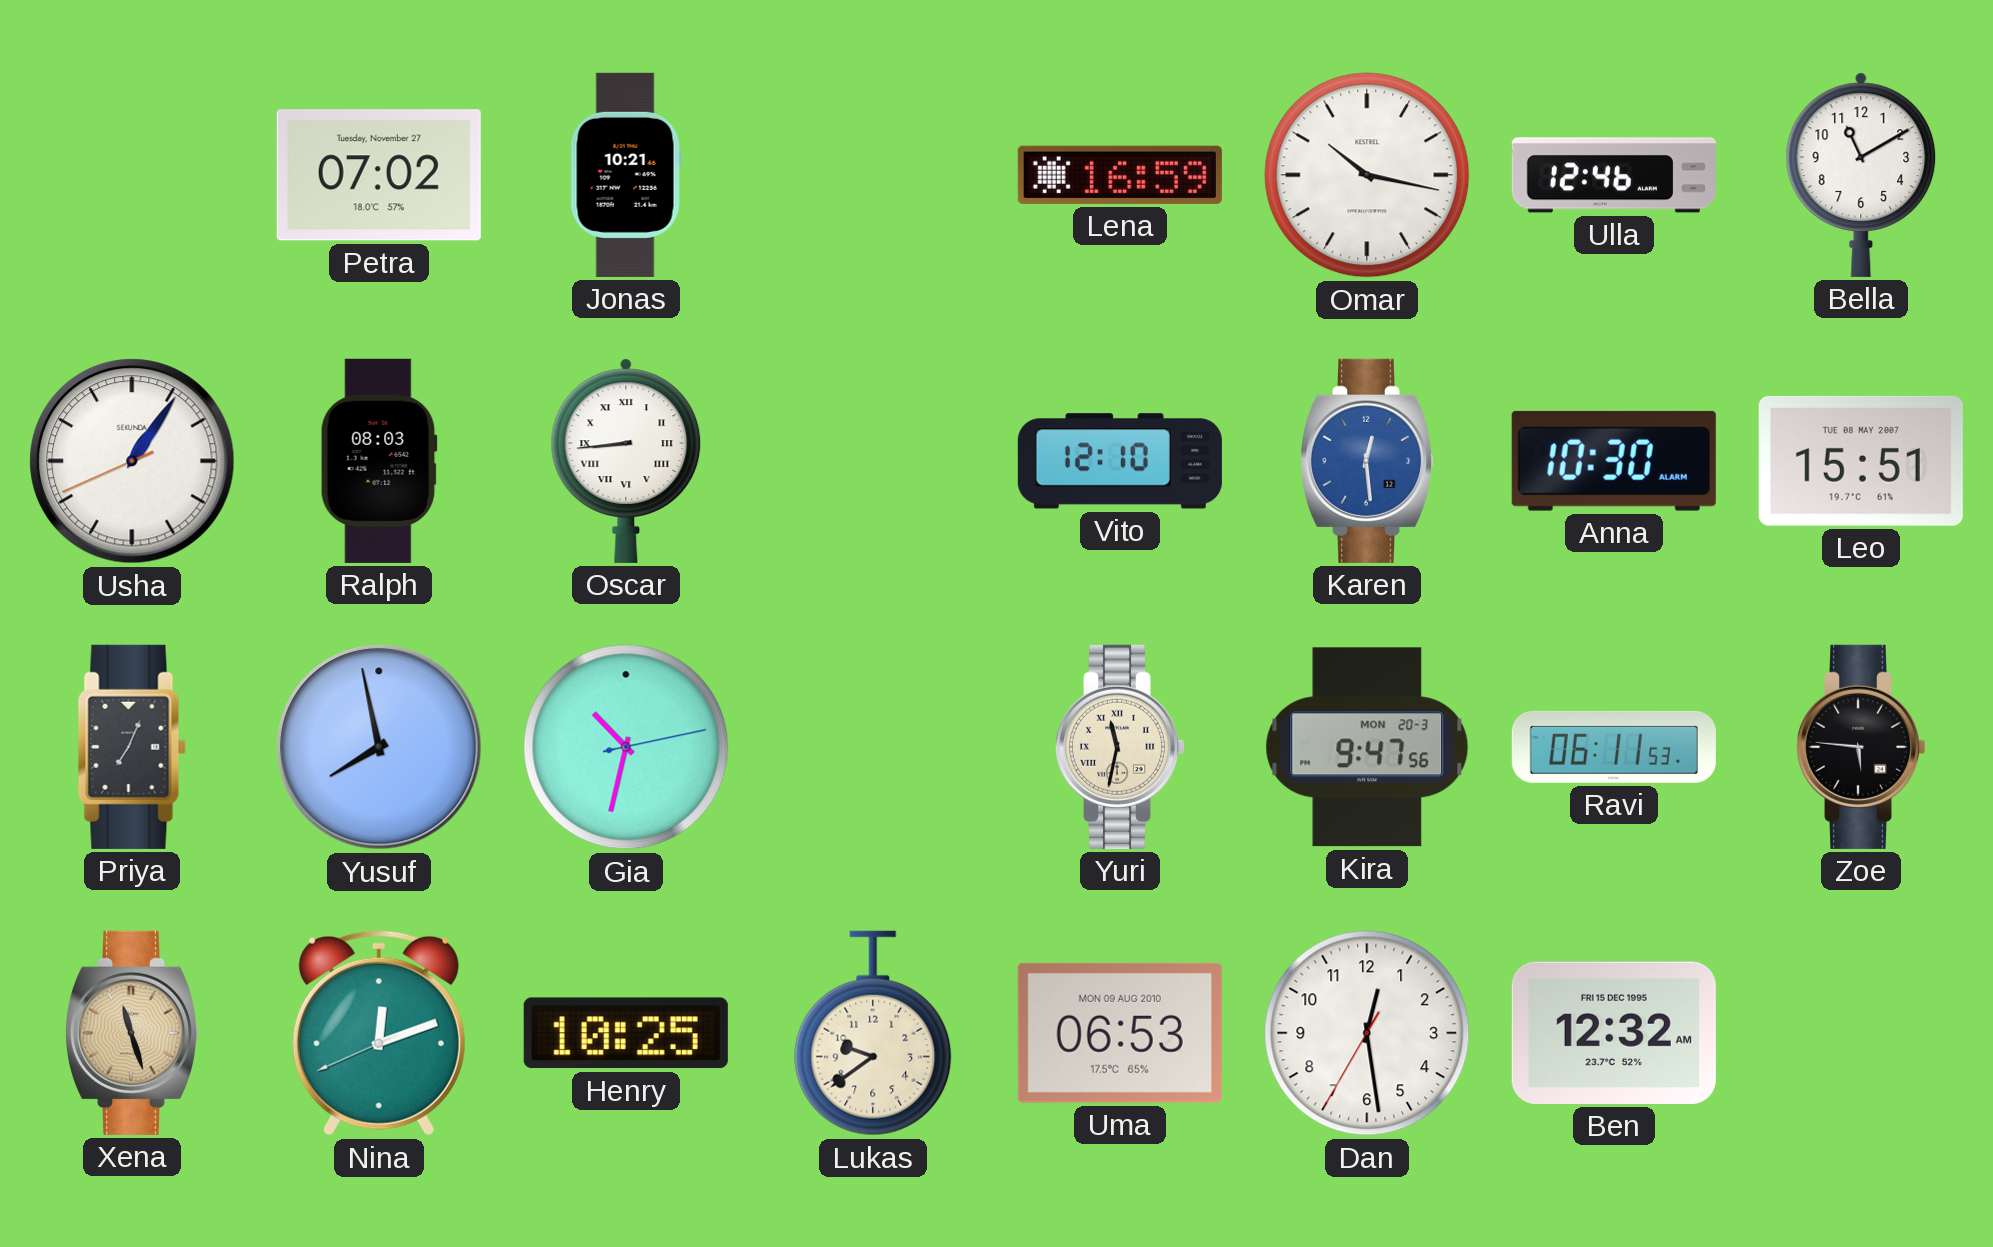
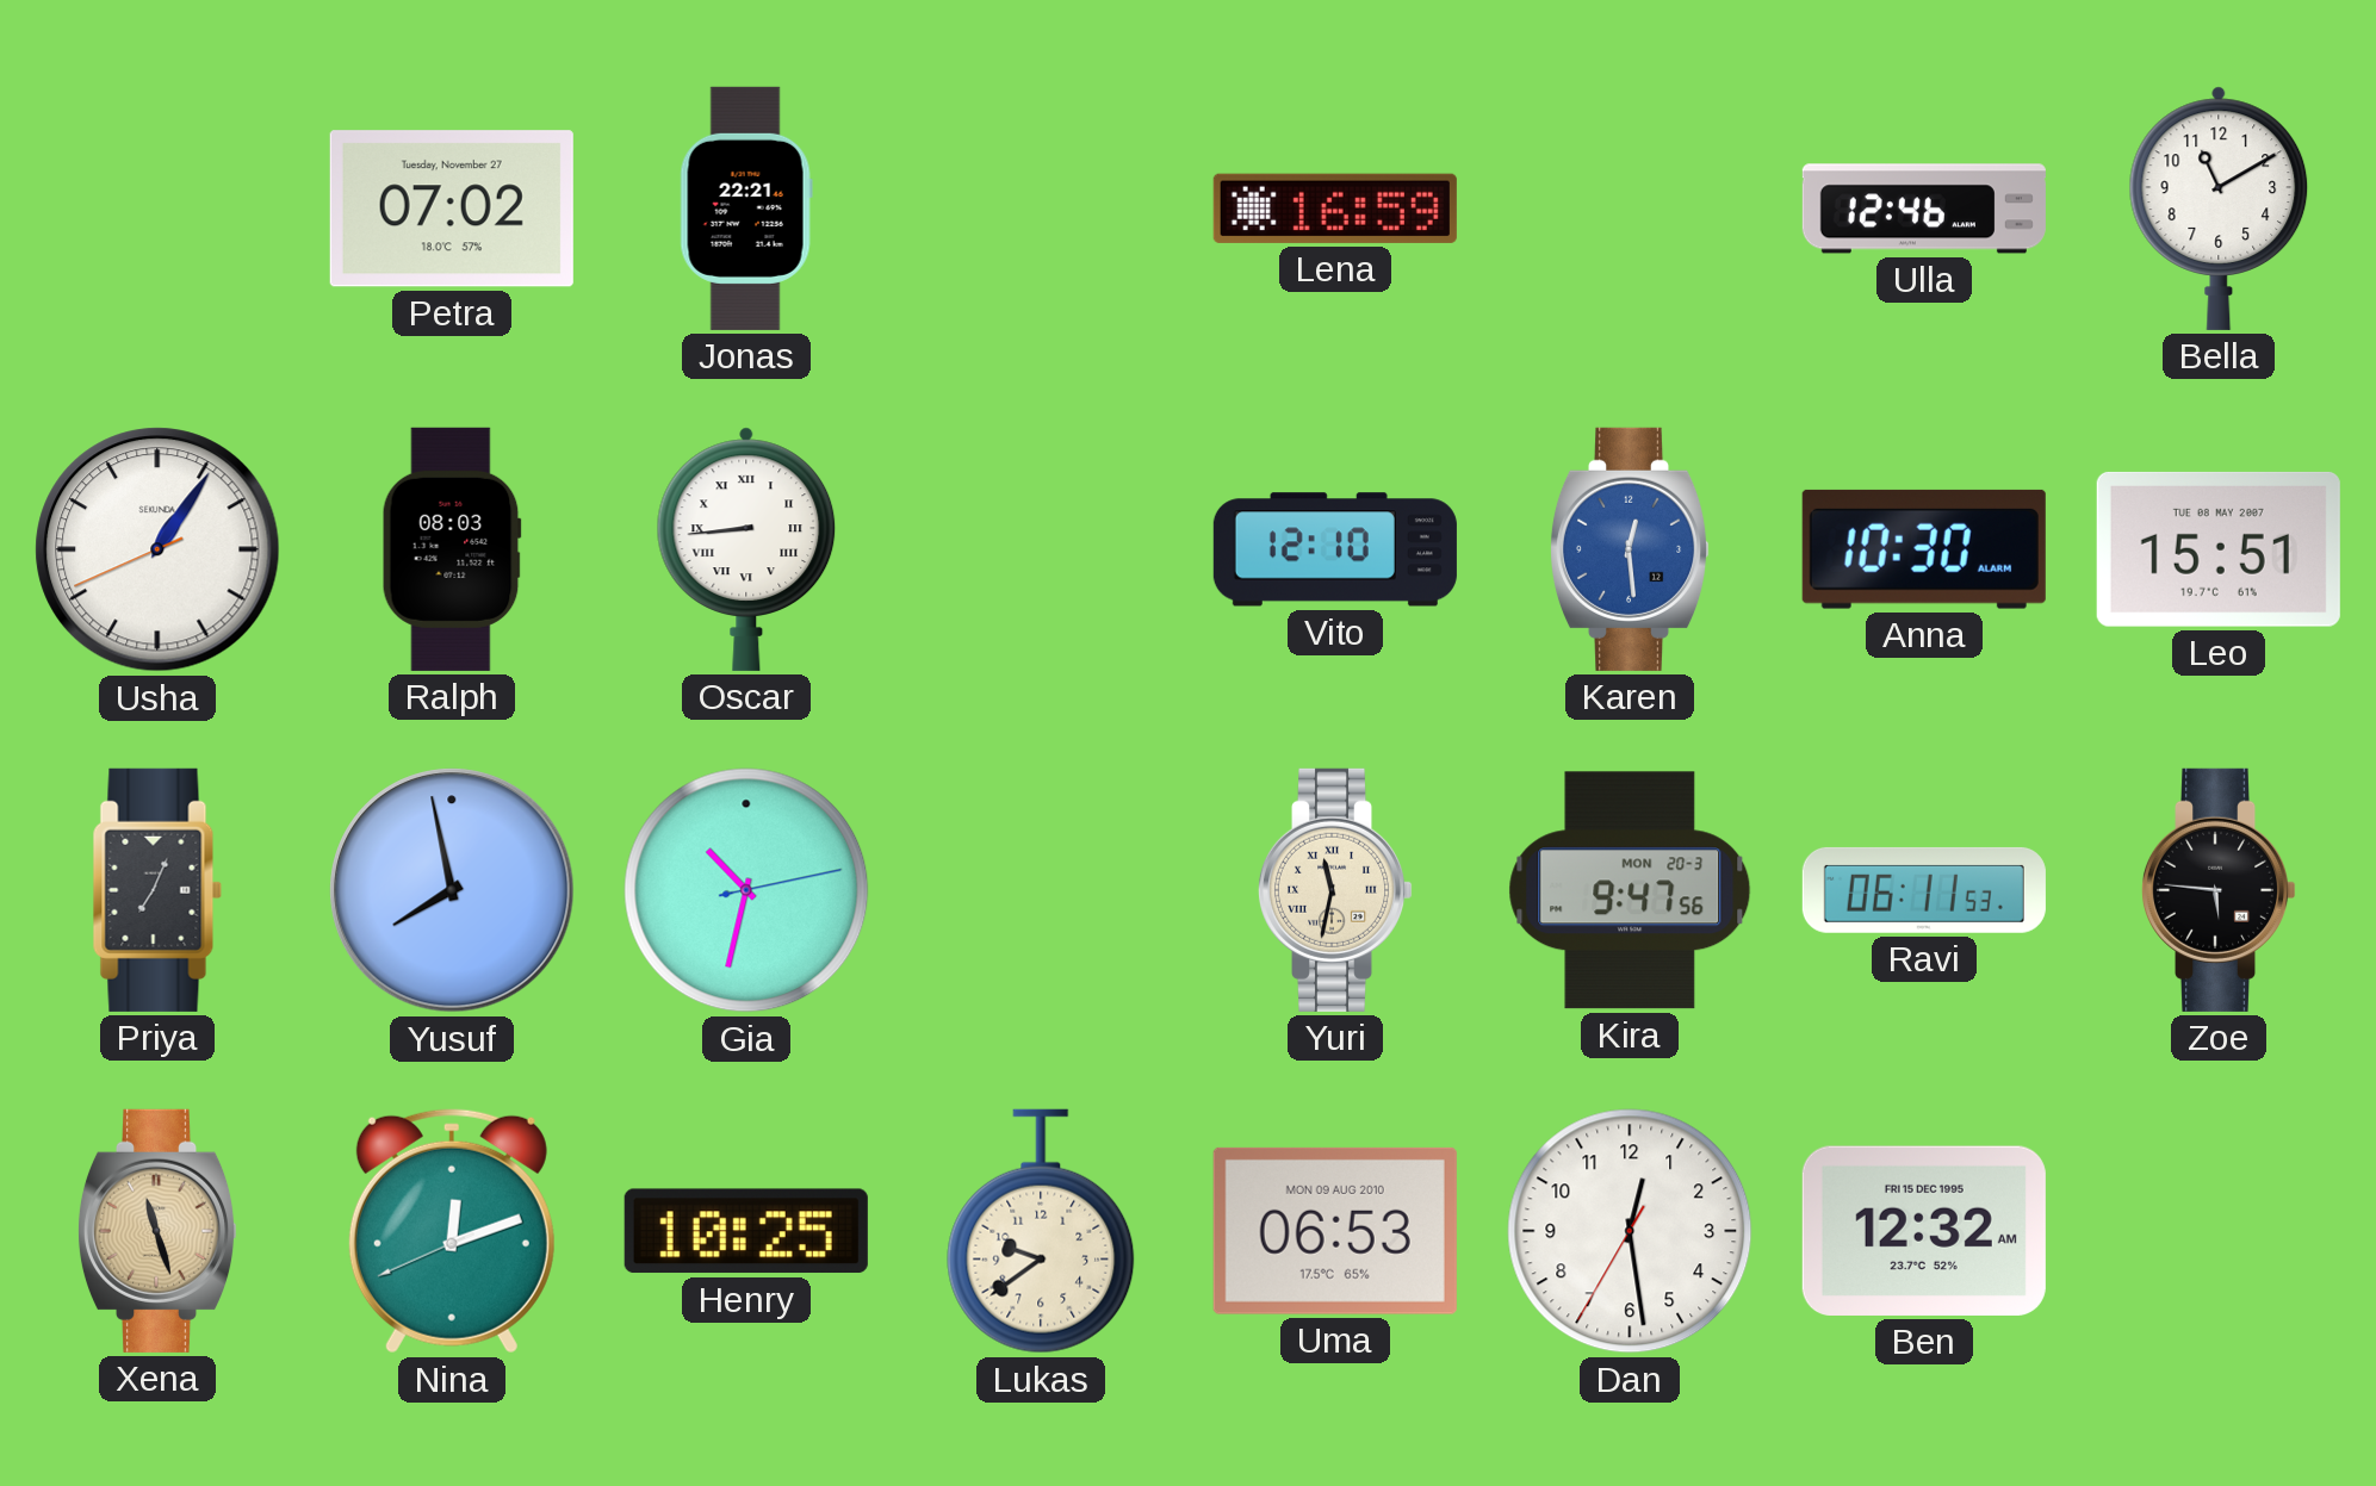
Jonas: 10:21 -> 22:21 (746, 209)
Omar: 10:17 -> none (1367, 175)
